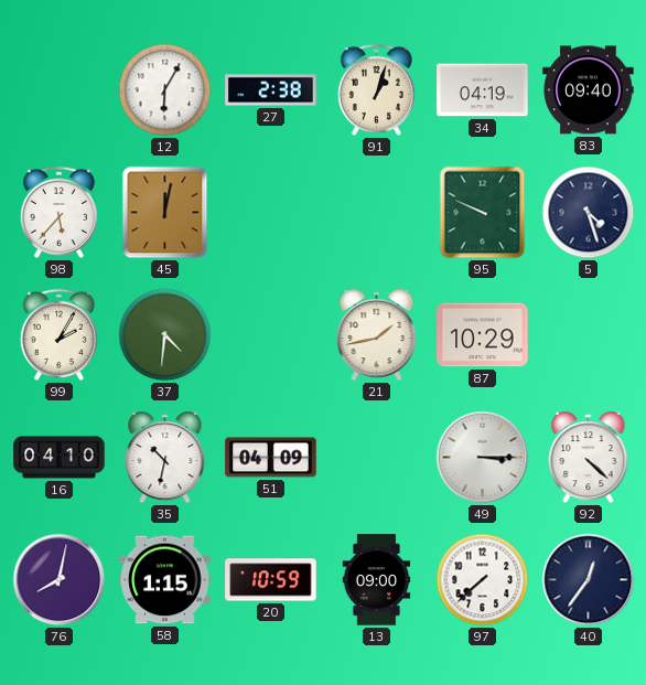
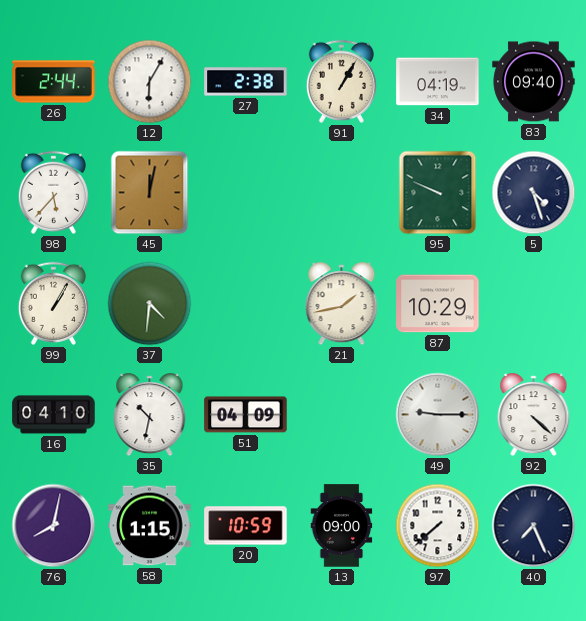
26: none -> 2:44 (54, 82)
91: 1:03 -> 1:05 (341, 81)
99: 2:05 -> 1:05 (53, 303)
49: 3:15 -> 9:15 (438, 415)
40: 12:36 -> 7:26 (534, 526)
